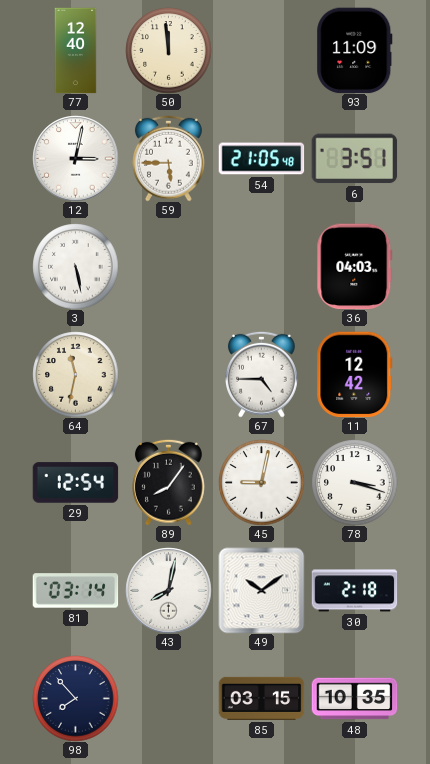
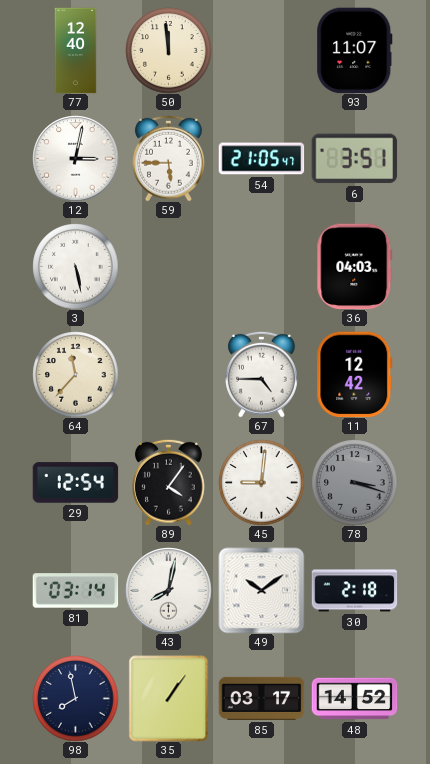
93: 11:09 -> 11:07 (355, 50)
54: 21:05:48 -> 21:05:47 (261, 159)
64: 11:32 -> 11:37 (75, 374)
89: 8:06 -> 4:06 (169, 482)
45: 9:02 -> 9:01 (261, 482)
78 dial: white -> grey (354, 482)
98: 7:53 -> 7:58 (75, 698)
35: none -> 1:06 (169, 698)
85: 03:15 -> 03:17 (261, 698)
48: 10:35 -> 14:52 (354, 699)
